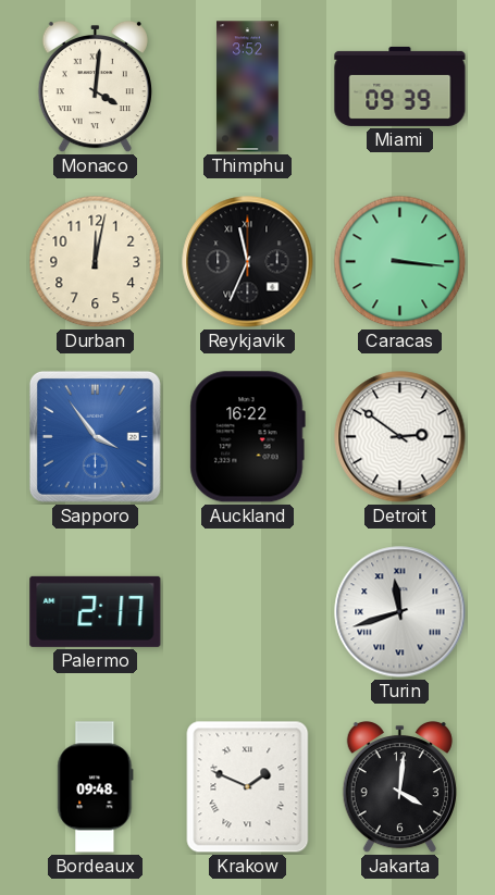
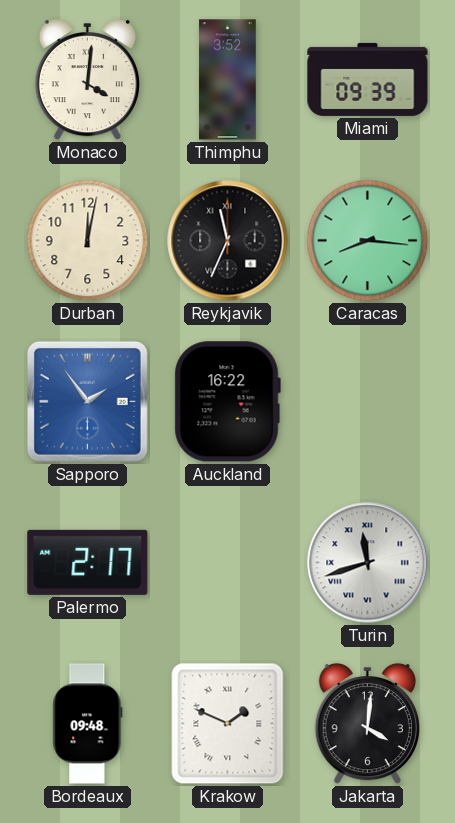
Caracas: 3:16 -> 8:16 (368, 241)
Sapporo: 3:54 -> 1:54 (87, 401)
Detroit: 2:51 -> none (400, 437)
